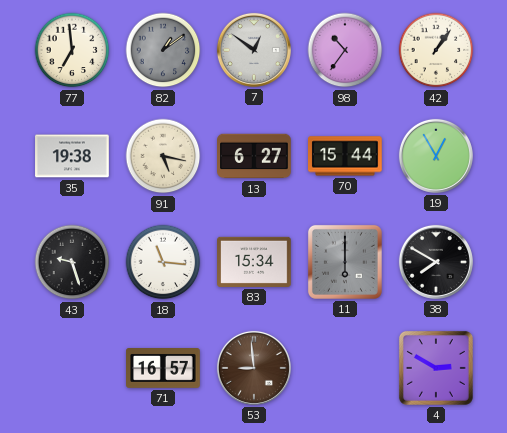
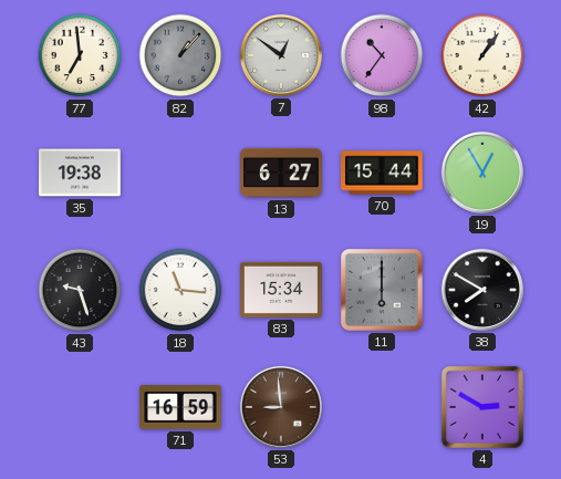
82: 1:09 -> 1:07 (180, 55)
91: 5:17 -> none (163, 156)
71: 16:57 -> 16:59 (180, 408)
